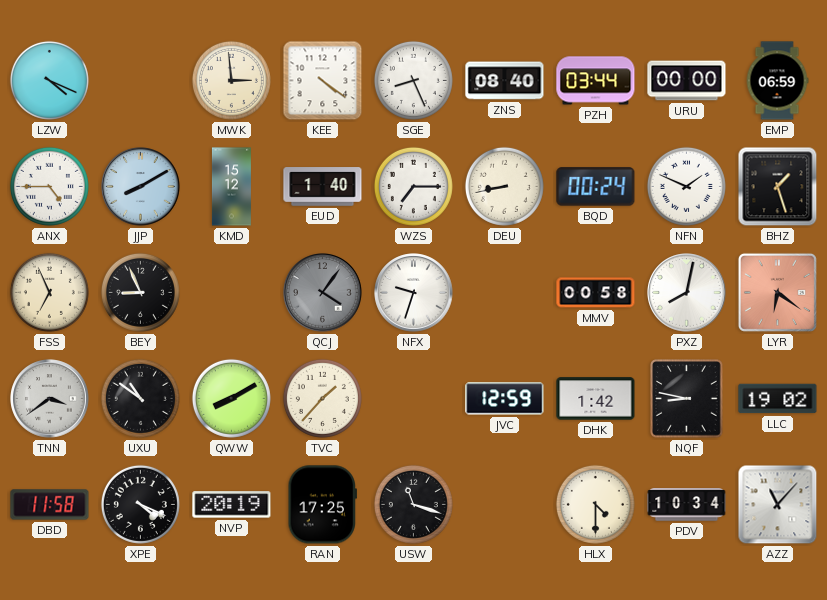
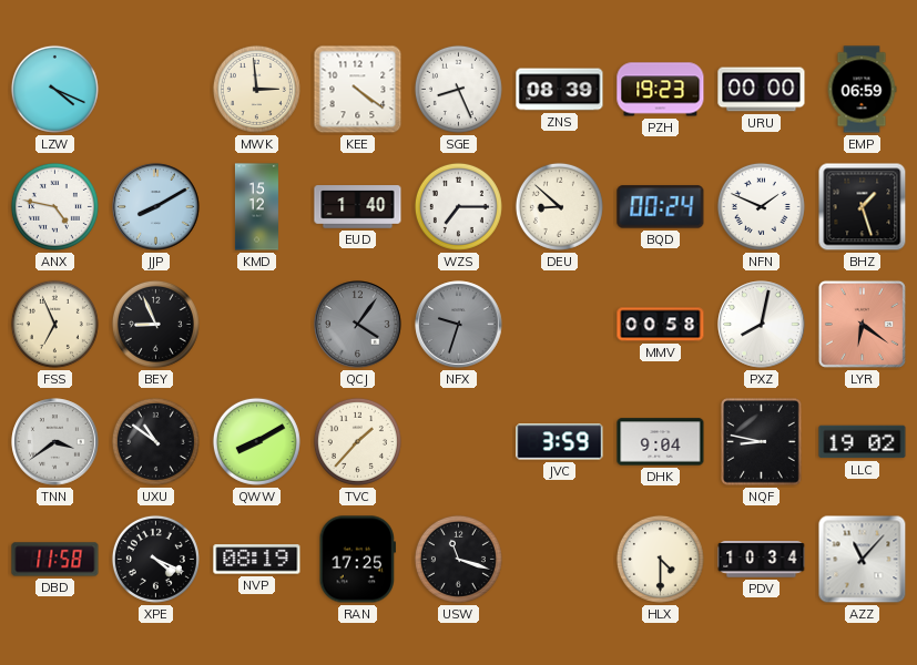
ZNS: 08:40 -> 08:39 (560, 90)
PZH: 03:44 -> 19:23 (661, 90)
ANX: 4:45 -> 4:47 (54, 206)
DEU: 8:43 -> 8:52 (559, 206)
NFX dial: white -> grey (459, 325)
JVC: 12:59 -> 3:59 (560, 442)
DHK: 1:42 -> 9:04 (661, 442)
NVP: 20:19 -> 08:19 (257, 560)
